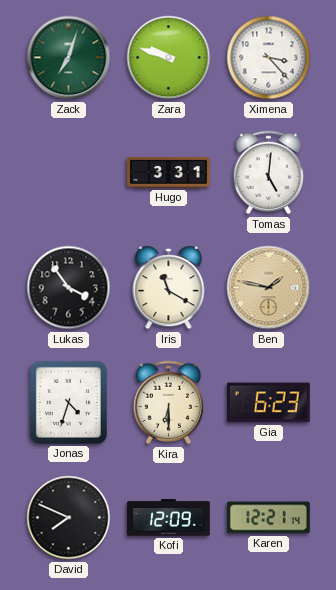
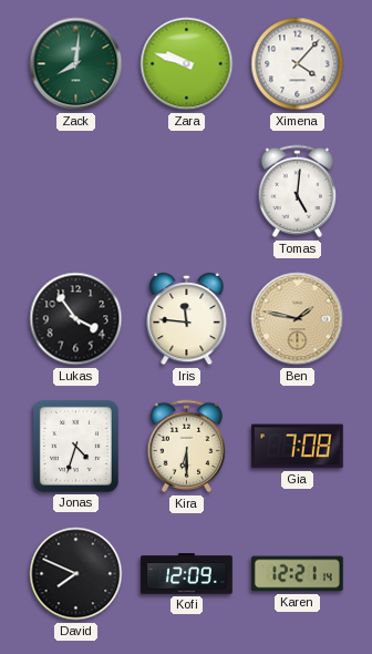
Zack: 7:03 -> 8:01 (76, 64)
Ximena: 3:23 -> 4:07 (298, 64)
Hugo: 3:31 -> none (169, 172)
Iris: 11:20 -> 11:46 (187, 319)
Gia: 6:23 -> 7:08 (297, 447)
